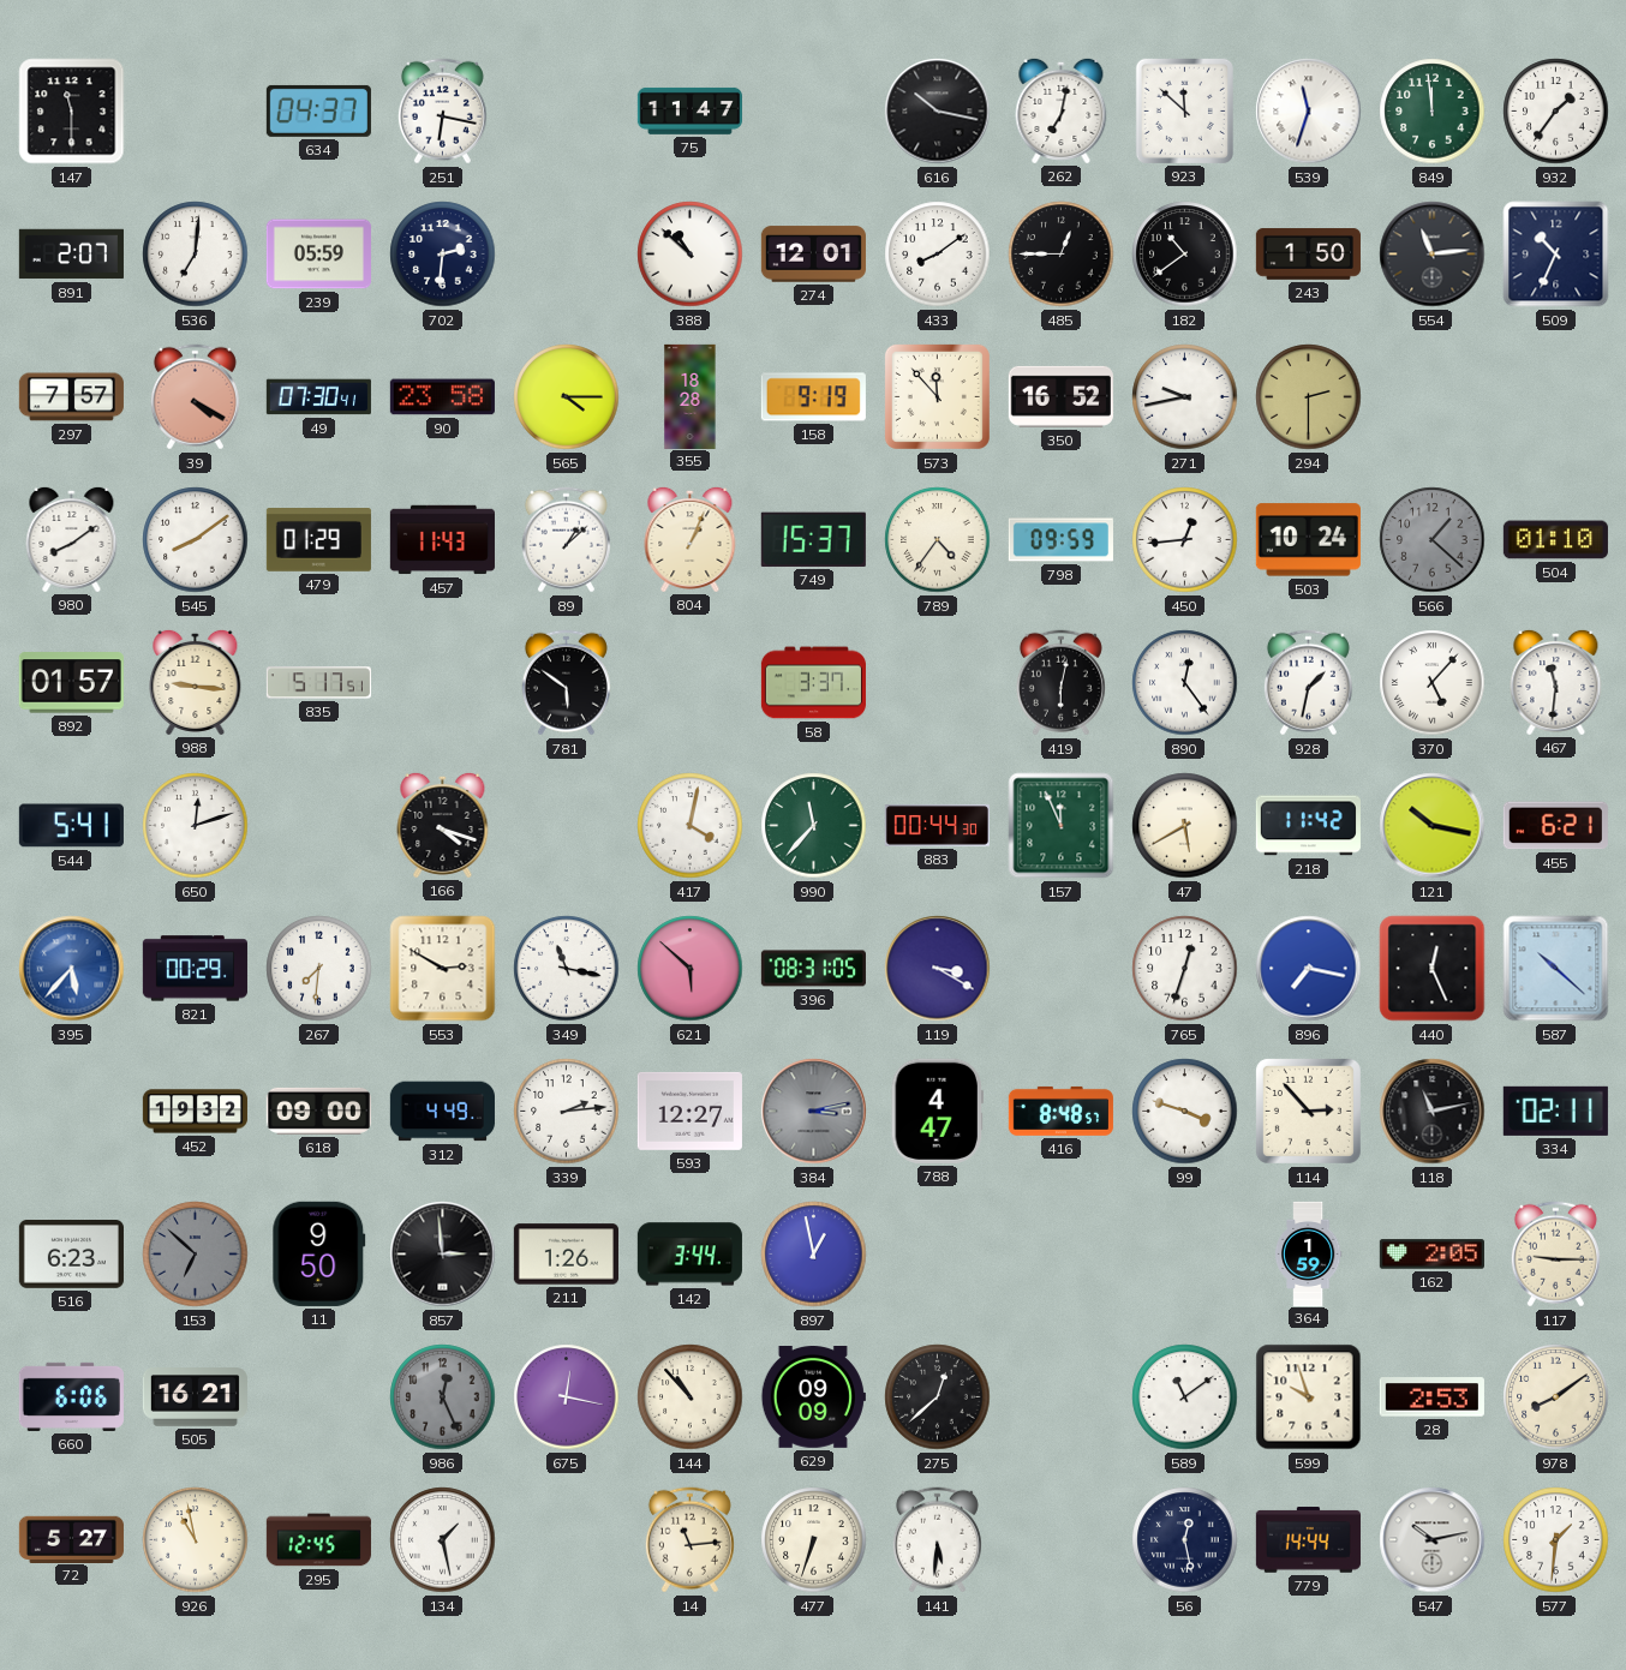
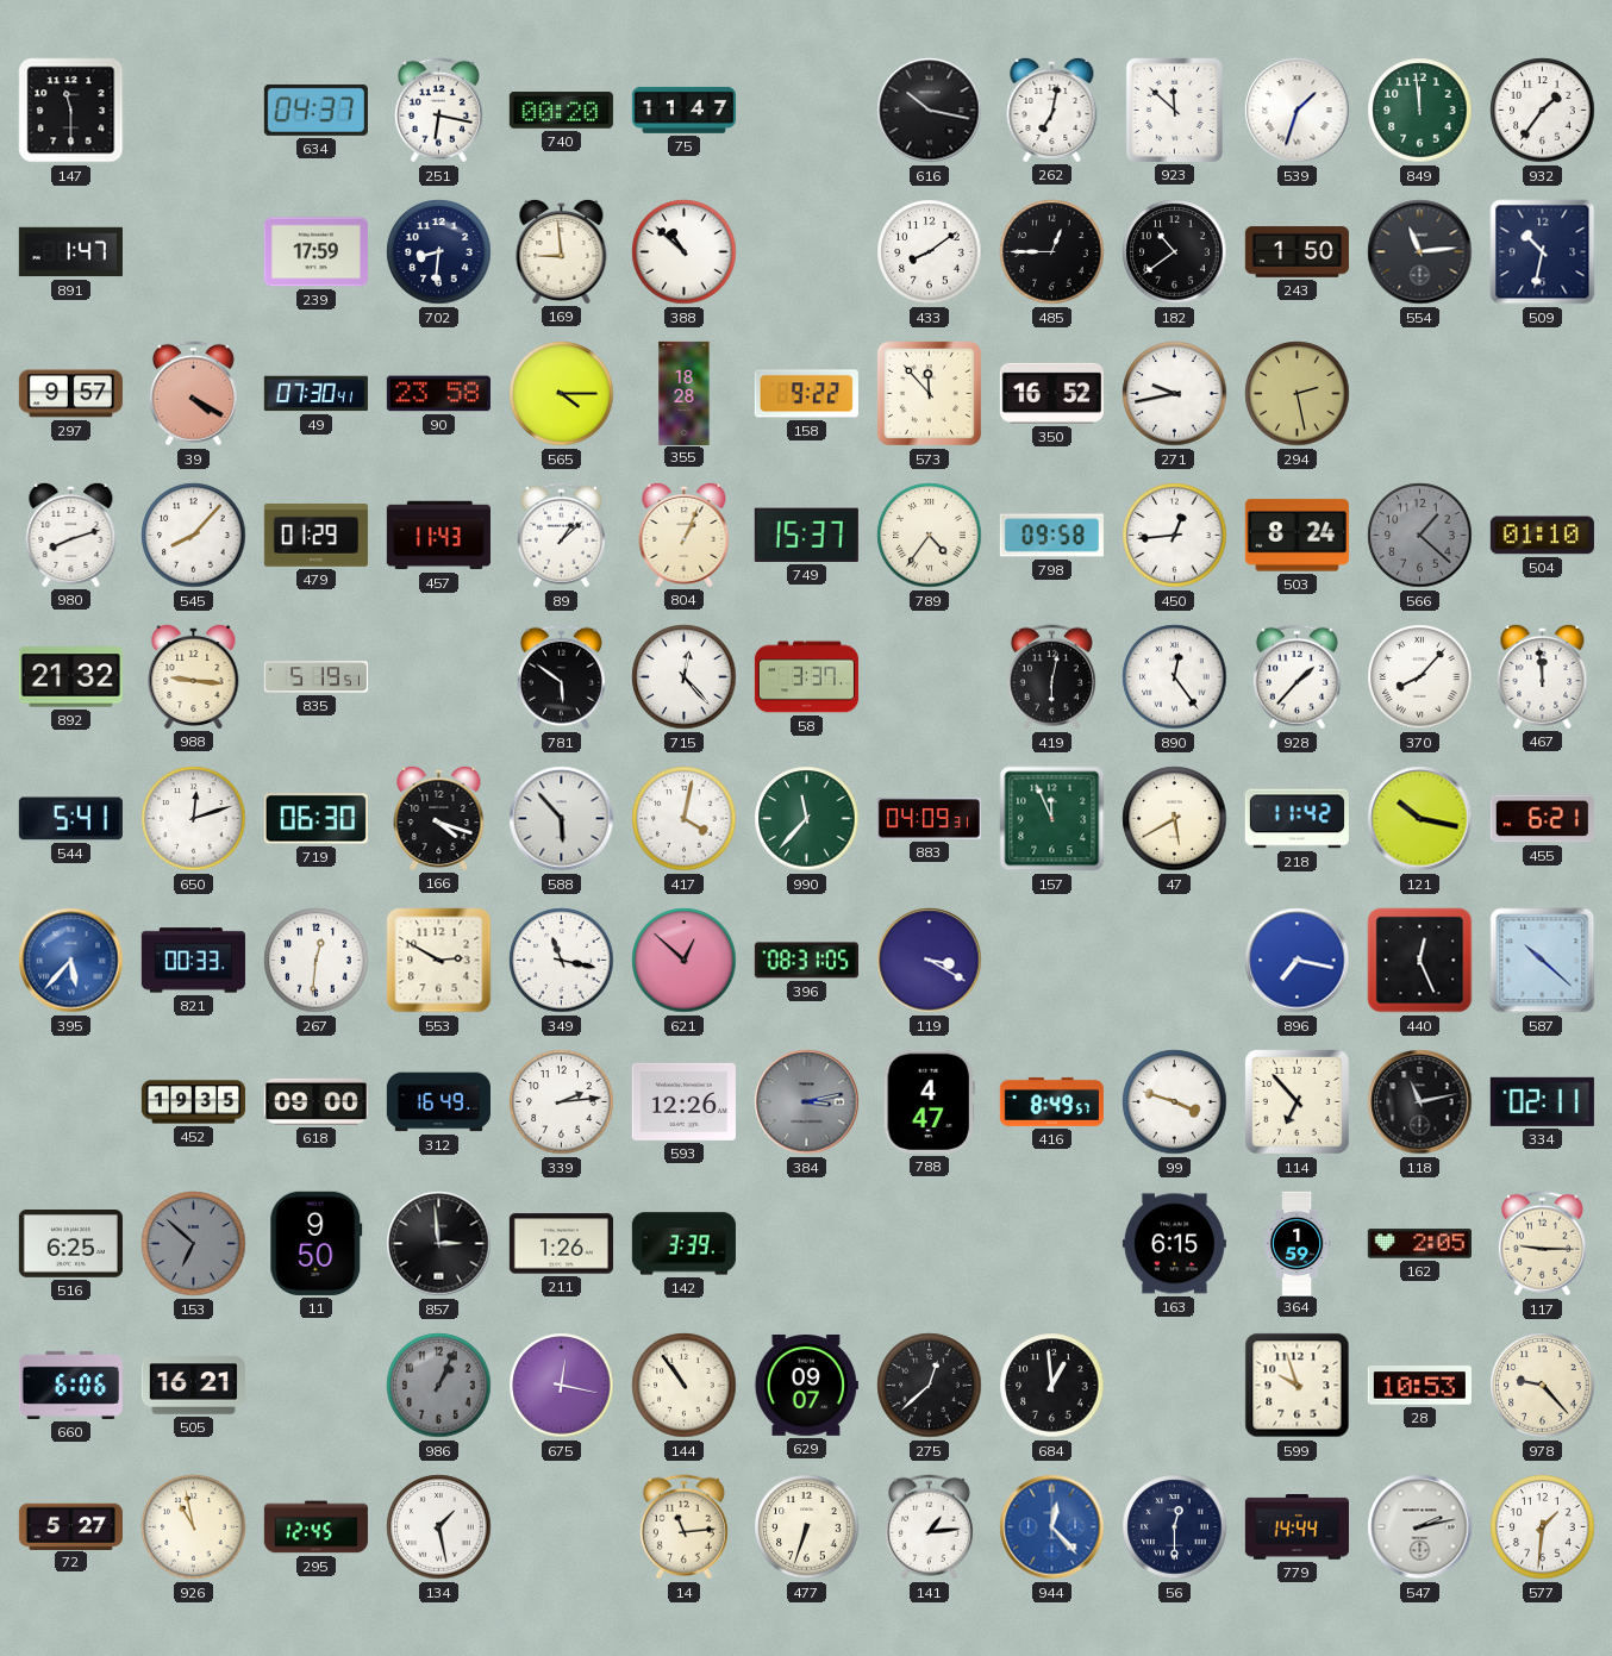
740: none -> 00:20 (561, 111)
539: 11:33 -> 1:33 (1298, 111)
891: 2:07 -> 1:47 (70, 252)
536: 7:01 -> none (196, 255)
239: 05:59 -> 17:59 (315, 252)
702: 2:31 -> 8:31 (439, 252)
169: none -> 8:59 (562, 251)
274: 12:01 -> none (813, 255)
509: 10:34 -> 10:32 (1543, 252)
297: 7:57 -> 9:57 (70, 394)
158: 9:19 -> 9:22 (806, 394)
294: 2:30 -> 2:28 (1298, 394)
980: 8:09 -> 8:12 (71, 535)
545: 8:09 -> 8:07 (194, 536)
798: 09:59 -> 09:58 (1051, 536)
503: 10:24 -> 8:24 (1297, 536)
892: 01:57 -> 21:32 (70, 677)
835: 5:17 -> 5:19 (315, 677)
715: none -> 12:23 (685, 677)
928: 1:32 -> 1:37 (1297, 677)
370: 5:07 -> 8:07 (1420, 677)
467: 11:31 -> 11:59 (1543, 676)
719: none -> 06:30 (315, 819)
588: none -> 5:53 (562, 819)
883: 00:44 -> 04:09 (929, 819)
821: 00:29 -> 00:33 (193, 961)
267: 7:31 -> 12:31 (317, 961)
621: 5:52 -> 12:52 (685, 961)
765: 12:33 -> none (1185, 969)
452: 19:32 -> 19:35 (193, 1102)
312: 4:49 -> 16:49 (438, 1102)
593: 12:27 -> 12:26 (683, 1101)
416: 8:48 -> 8:49 (1051, 1101)
114: 2:53 -> 6:53 (1297, 1101)
516: 6:23 -> 6:25 (70, 1244)
142: 3:44 -> 3:39 (683, 1244)
897: 12:58 -> none (814, 1255)
163: none -> 6:15 (1174, 1244)
986: 12:26 -> 1:04 (439, 1386)
144: 10:53 -> 10:54 (685, 1386)
629: 09:09 -> 09:07 (806, 1386)
684: none -> 12:59 (1052, 1386)
589: 11:09 -> none (1185, 1397)
28: 2:53 -> 10:53 (1419, 1386)
978: 8:09 -> 9:23 (1543, 1386)
141: 5:31 -> 1:14 (929, 1527)
944: none -> 12:23 (1052, 1527)
56: 12:28 -> 12:30 (1175, 1527)
547: 10:13 -> 2:13 (1420, 1527)
